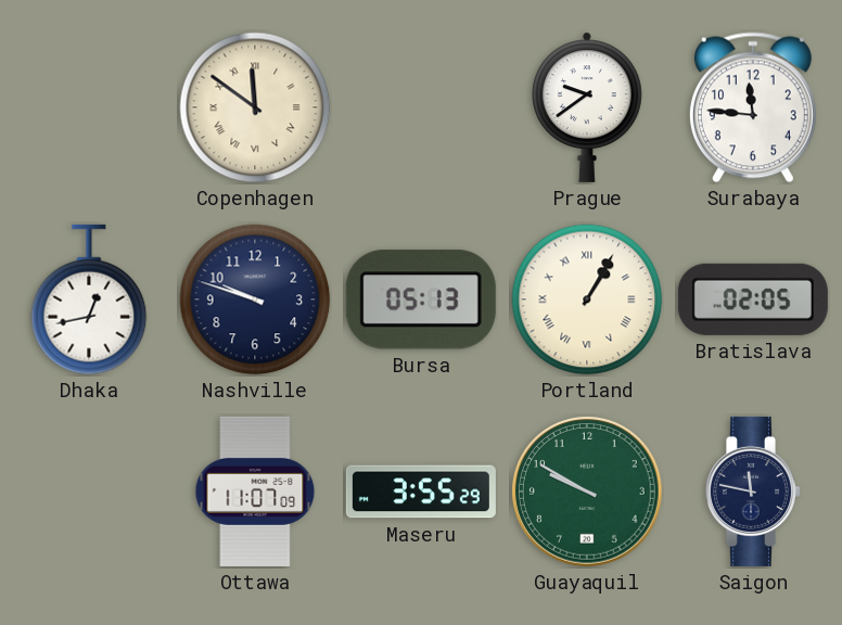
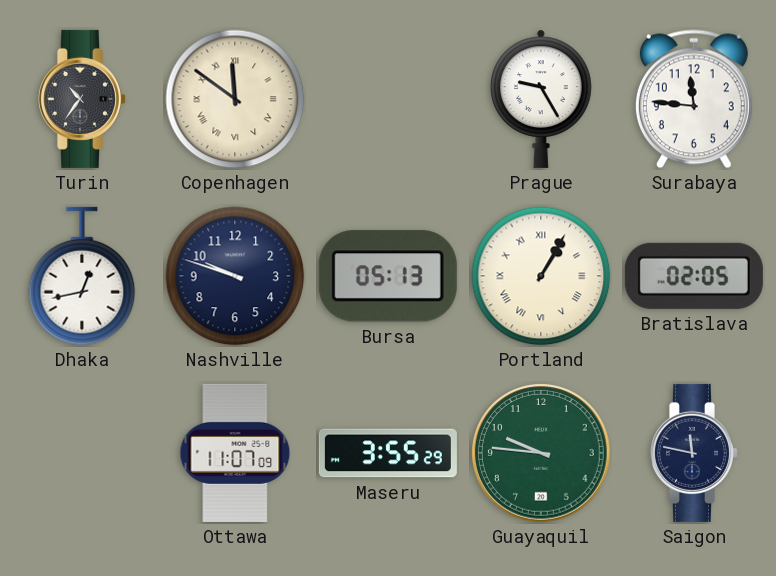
Turin: none -> 10:36 (82, 99)
Prague: 9:39 -> 9:25 (542, 99)
Guayaquil: 9:50 -> 9:46 (542, 454)
